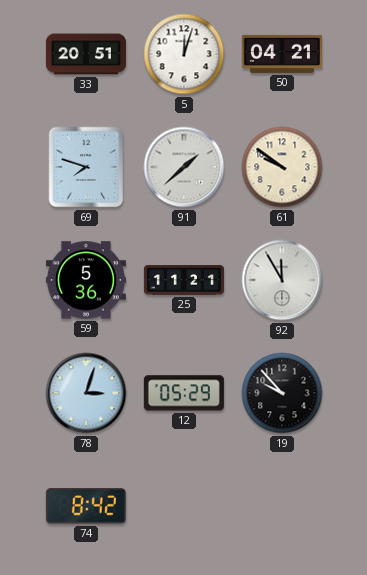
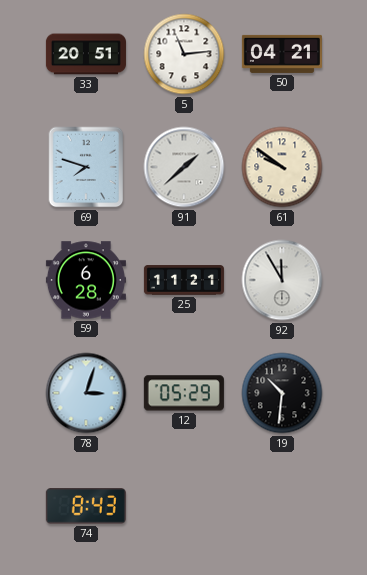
5: 12:03 -> 11:14 (184, 54)
59: 5:36 -> 6:28 (86, 280)
19: 9:53 -> 10:31 (282, 393)
74: 8:42 -> 8:43 (86, 506)
